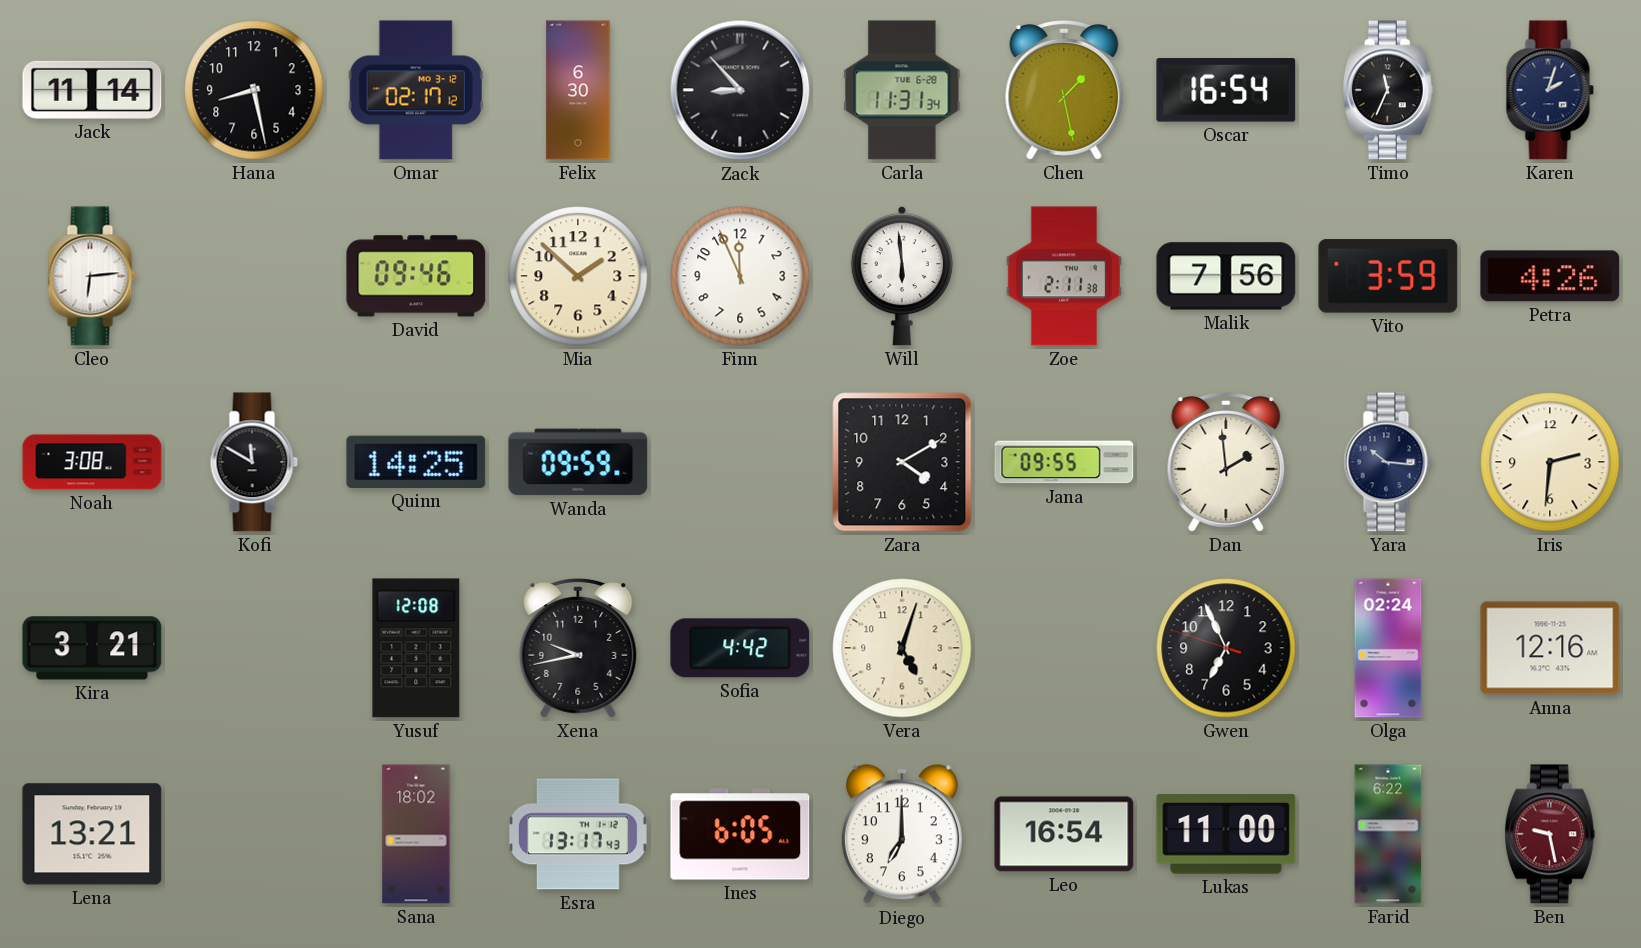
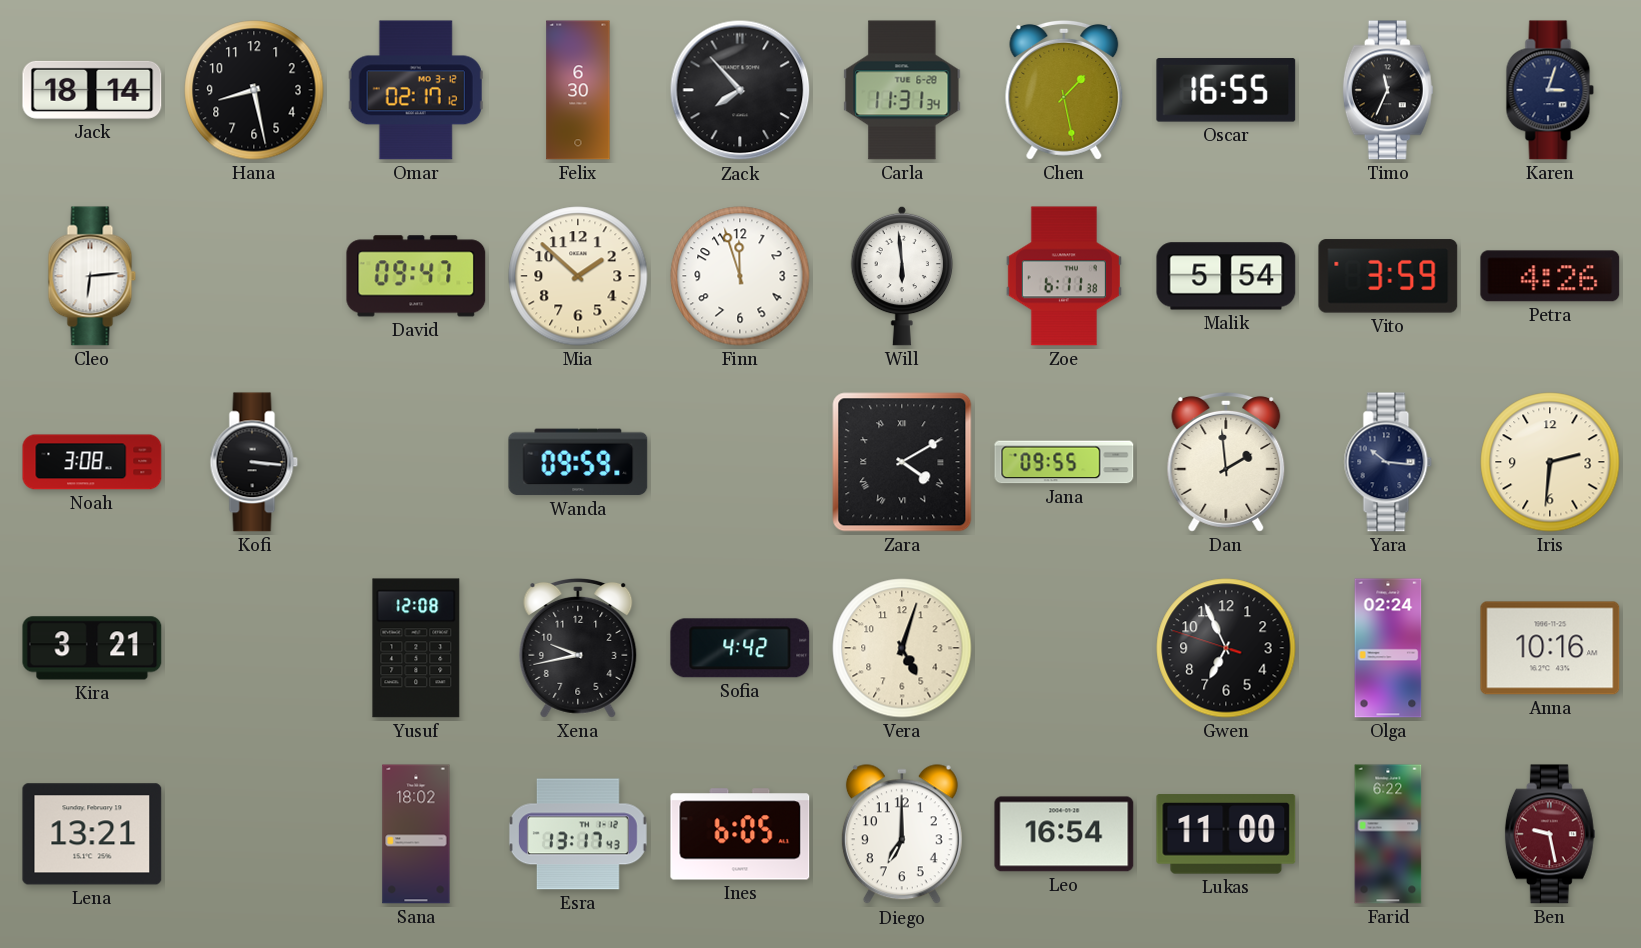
Jack: 11:14 -> 18:14 (92, 90)
Zack: 8:53 -> 7:53 (740, 90)
Oscar: 16:54 -> 16:55 (1226, 90)
Karen: 2:03 -> 3:03 (1550, 90)
David: 09:46 -> 09:47 (416, 276)
Finn: 11:56 -> 11:57 (740, 276)
Zoe: 2:11 -> 6:11 (1064, 276)
Malik: 7:56 -> 5:54 (1226, 276)
Kofi: 11:50 -> 3:16 (254, 462)
Quinn: 14:25 -> none (416, 462)
Zara numerals: Arabic -> Roman (902, 462)
Anna: 12:16 -> 10:16 (1550, 648)
